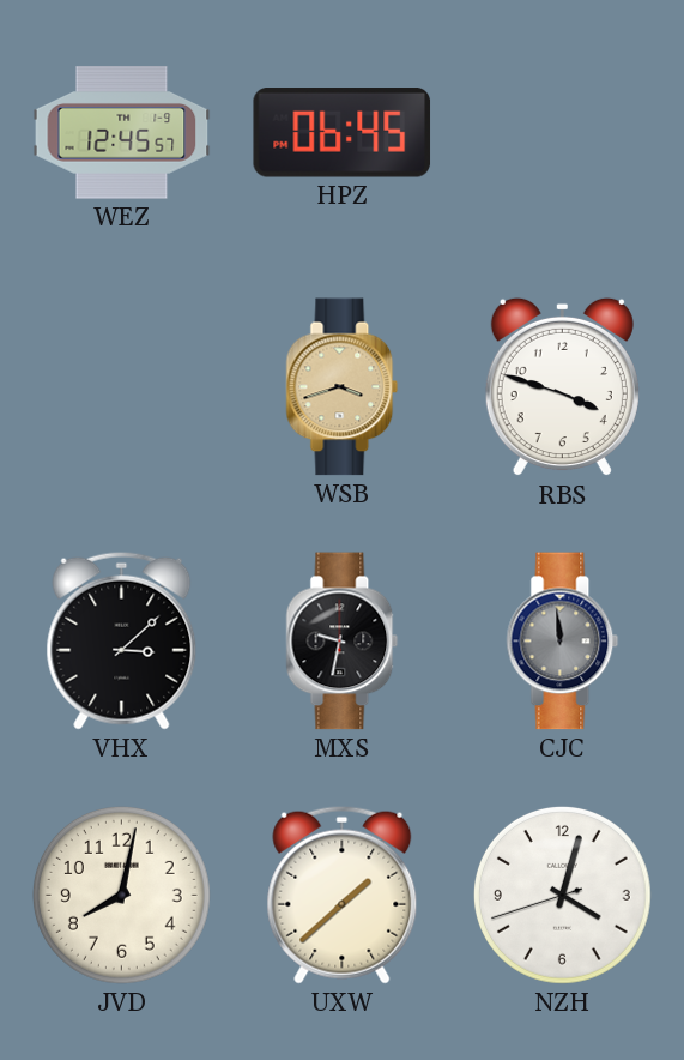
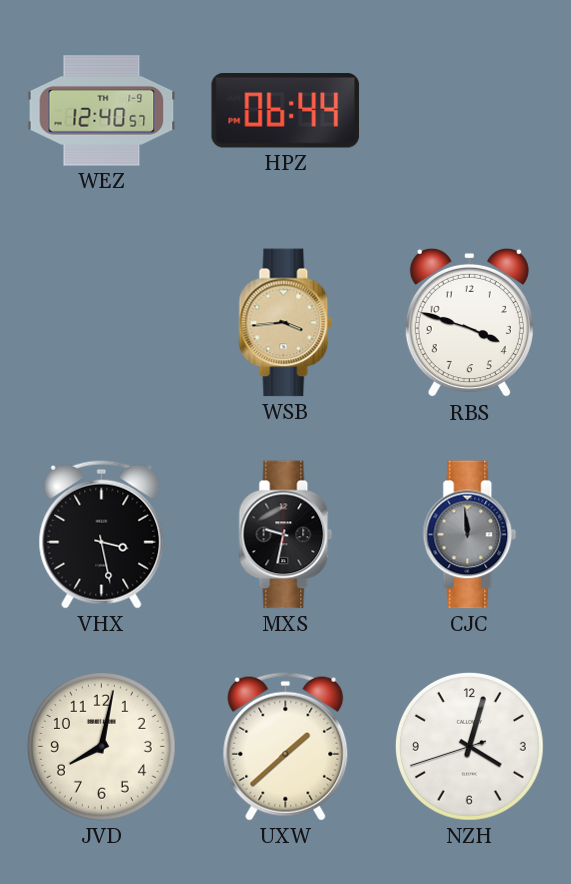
WEZ: 12:45 -> 12:40 (102, 111)
HPZ: 06:45 -> 06:44 (286, 111)
WSB: 3:42 -> 3:44 (286, 323)
VHX: 3:08 -> 3:28 (102, 534)
